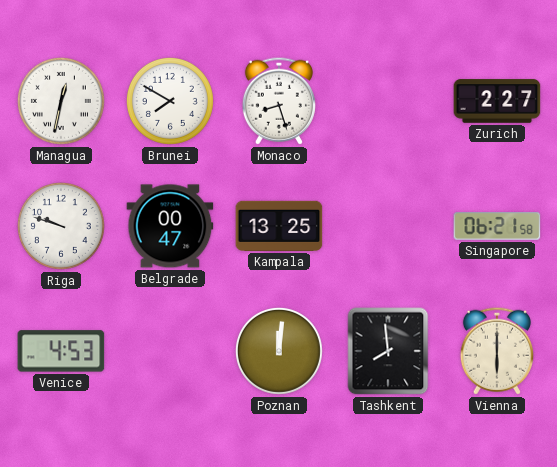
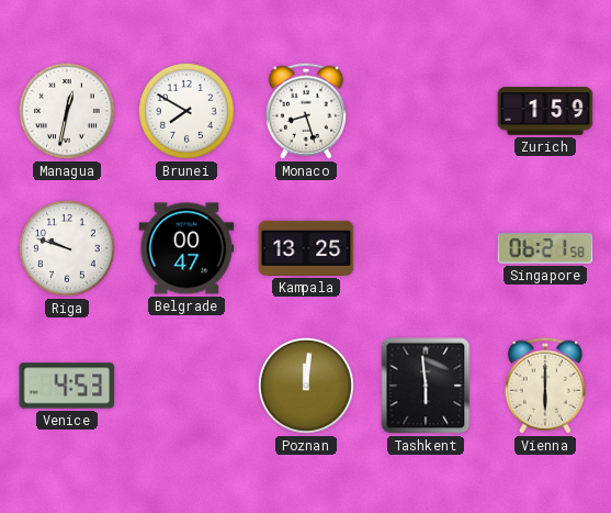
Zurich: 2:27 -> 1:59 (545, 111)
Tashkent: 7:59 -> 5:59 (426, 386)
